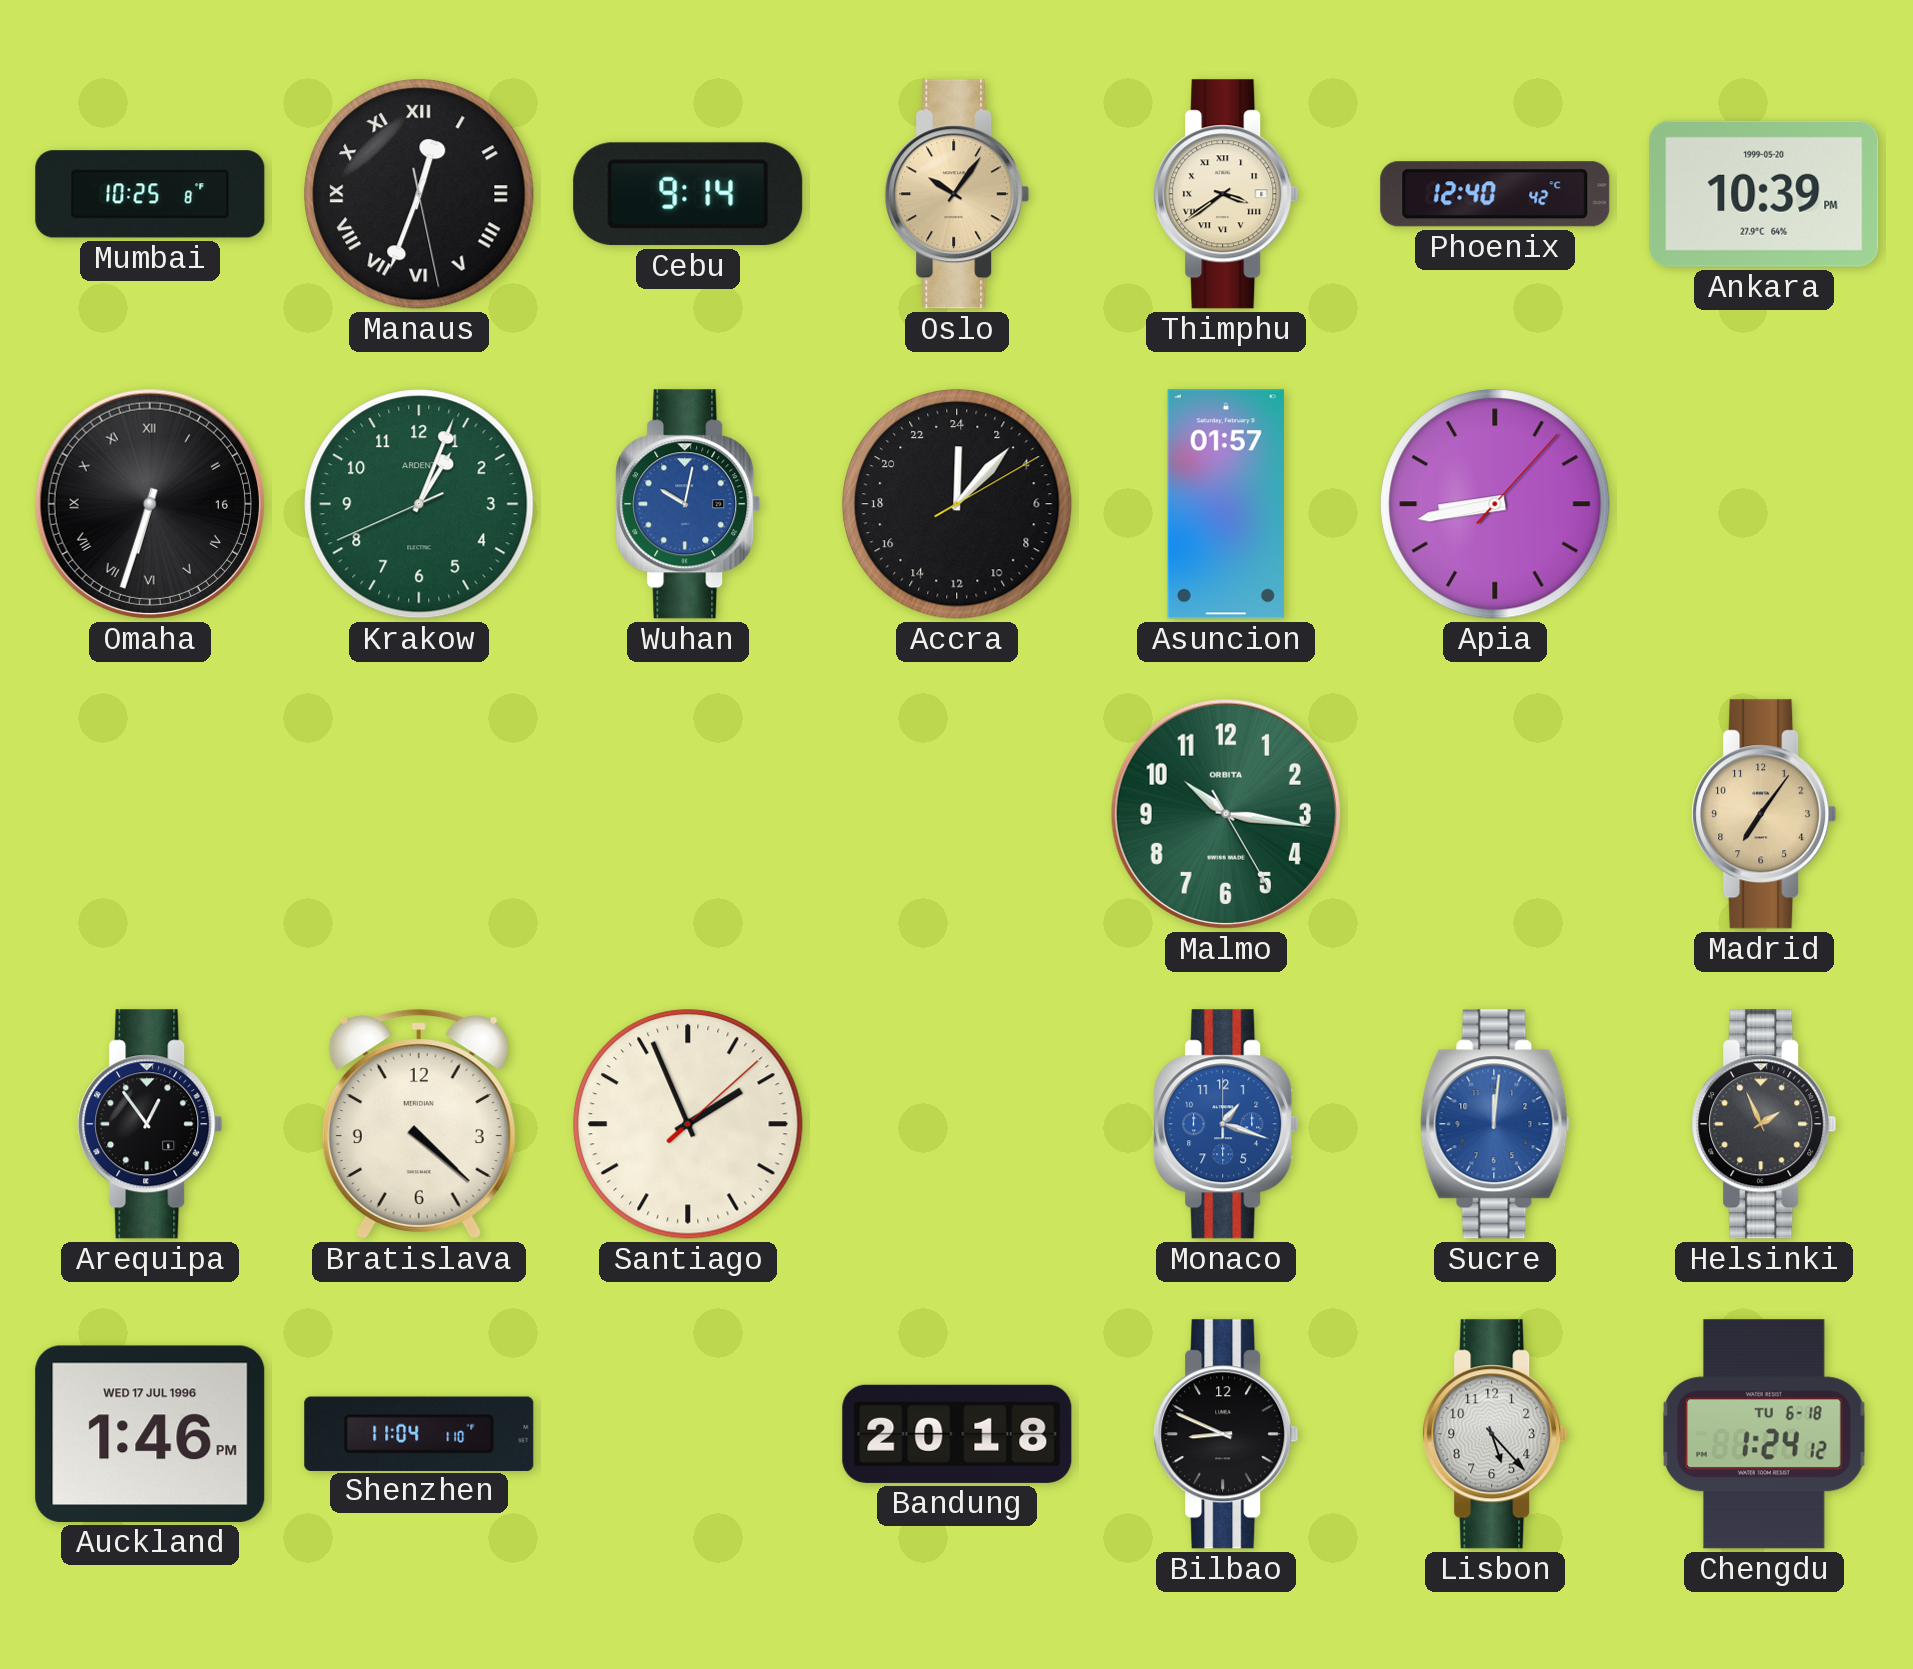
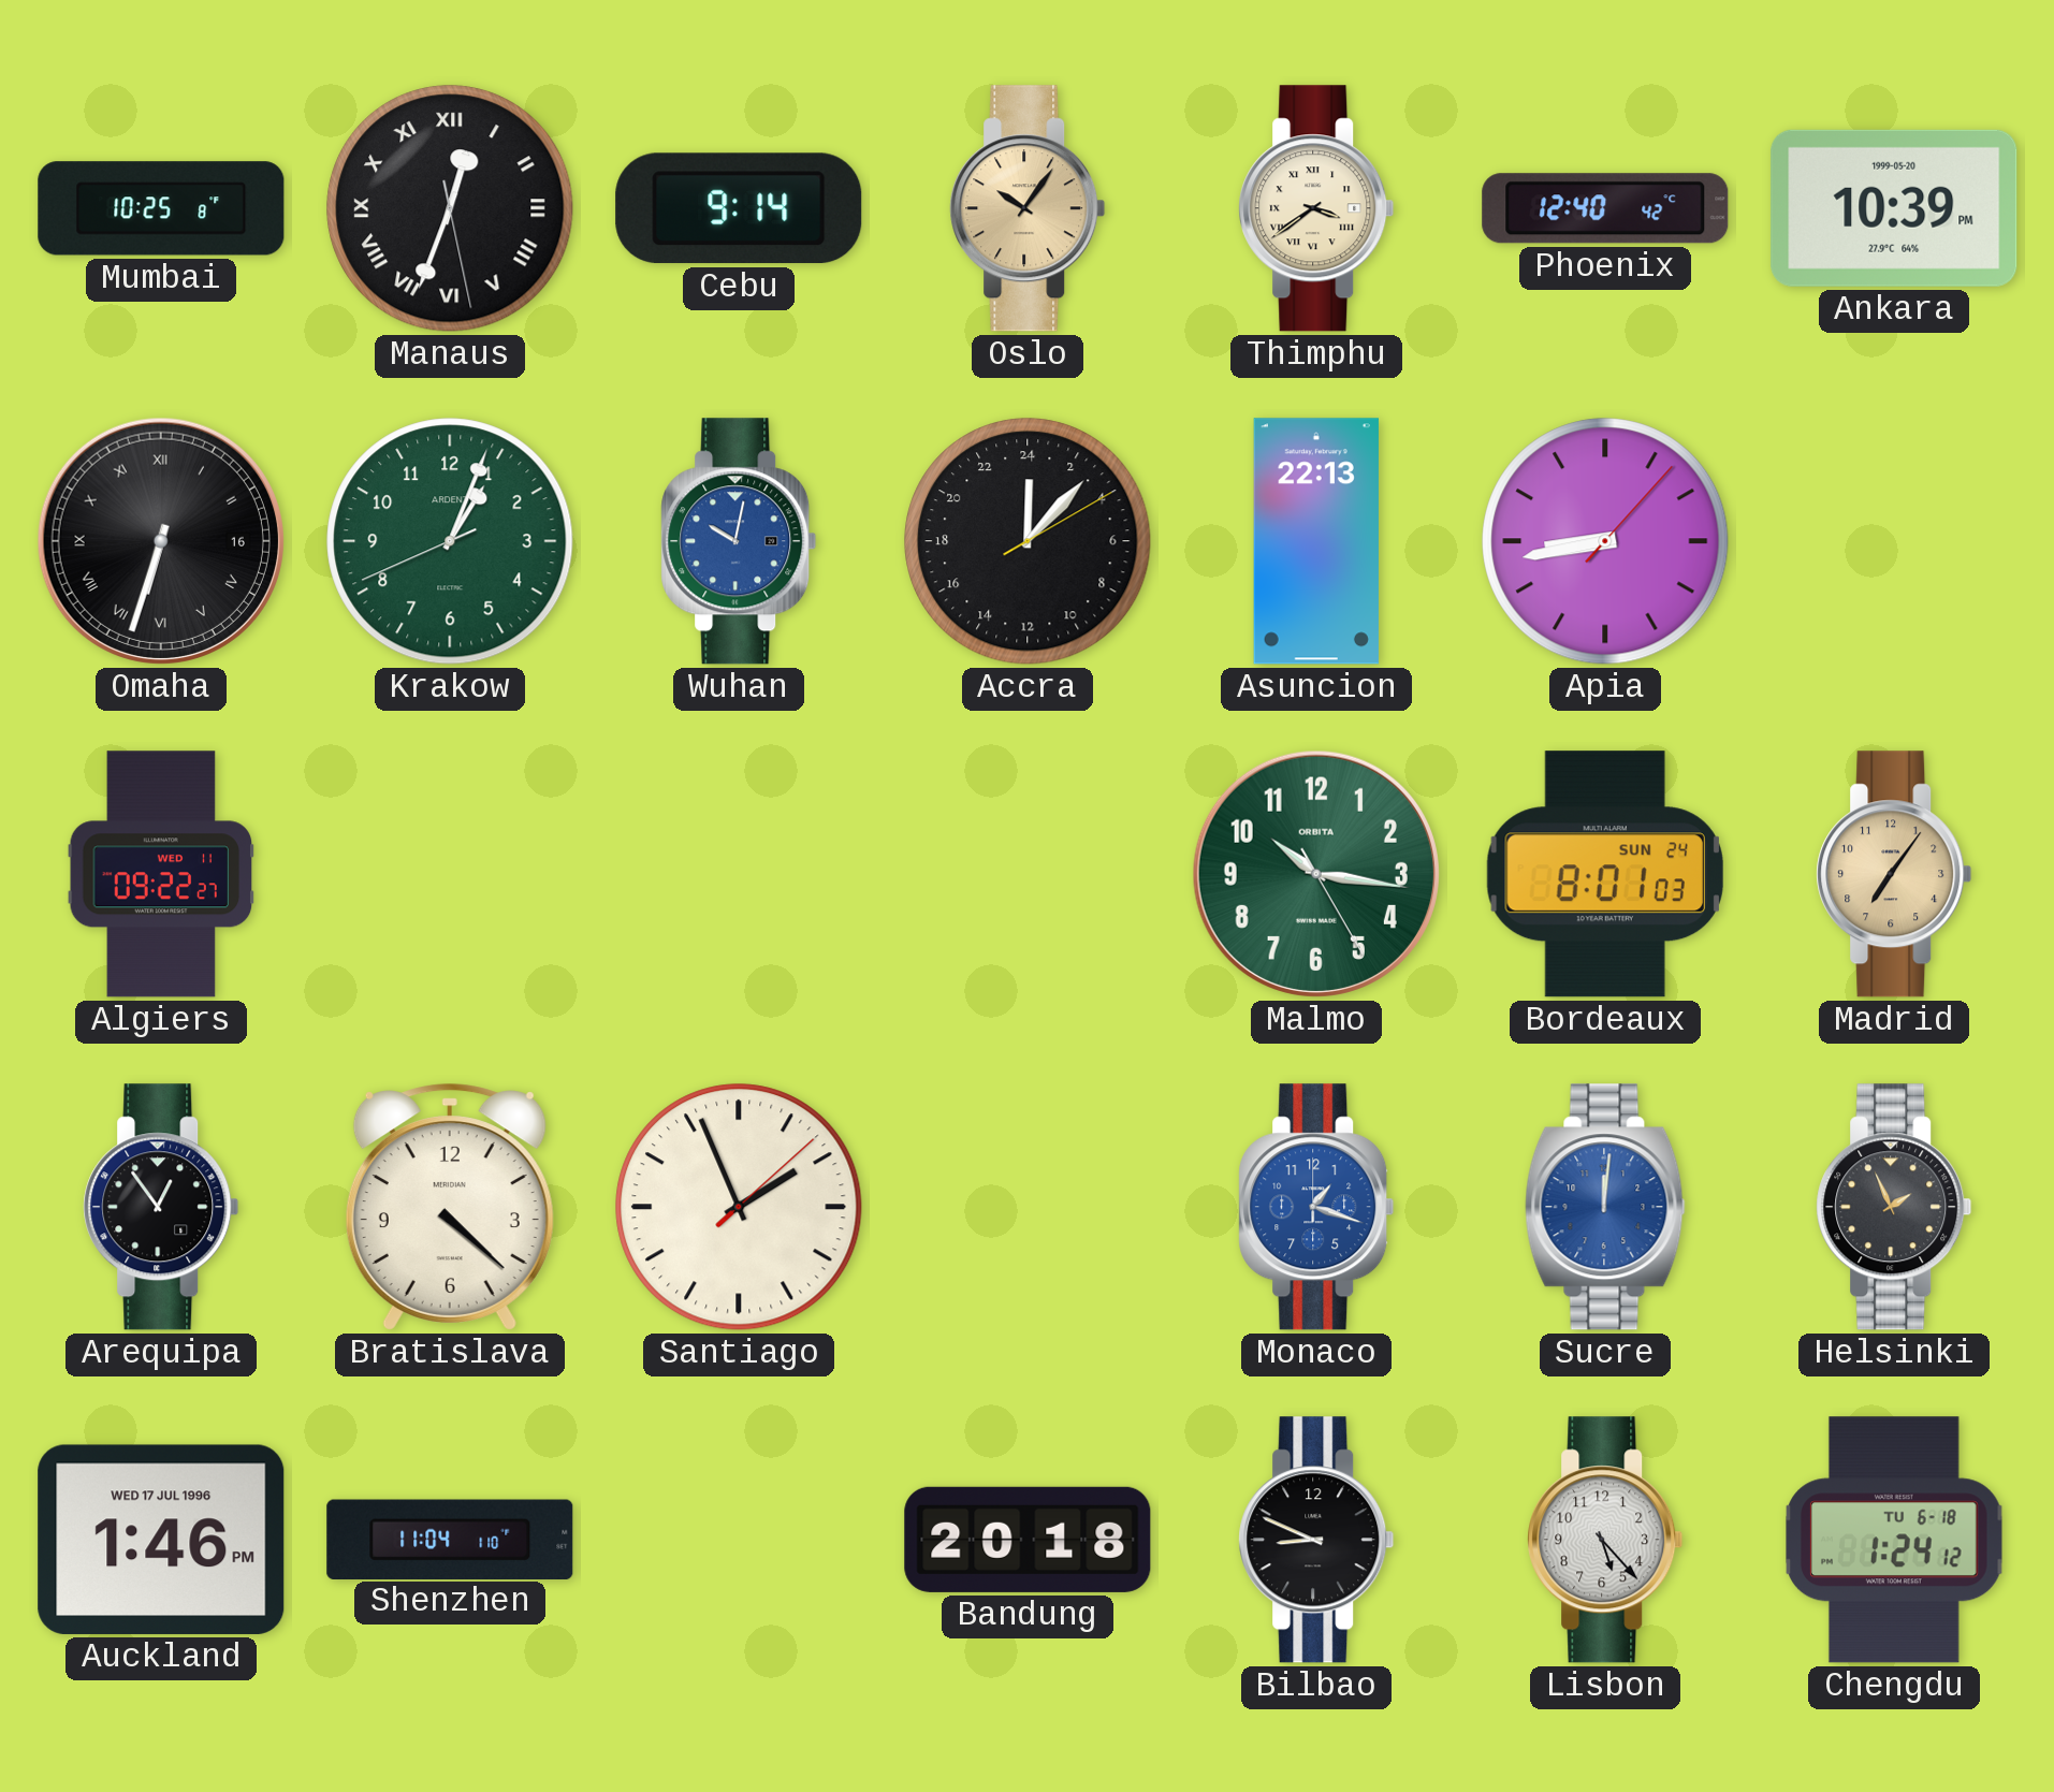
Asuncion: 01:57 -> 22:13 (1316, 541)
Algiers: none -> 09:22 (161, 874)
Bordeaux: none -> 8:01 (1605, 874)
